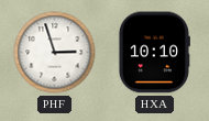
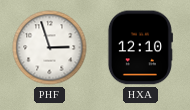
HXA: 10:10 -> 12:10 (140, 48)
